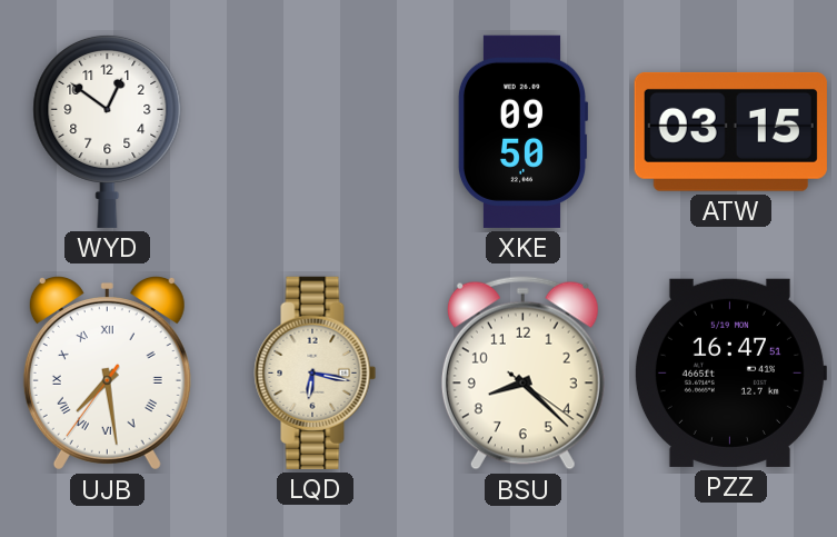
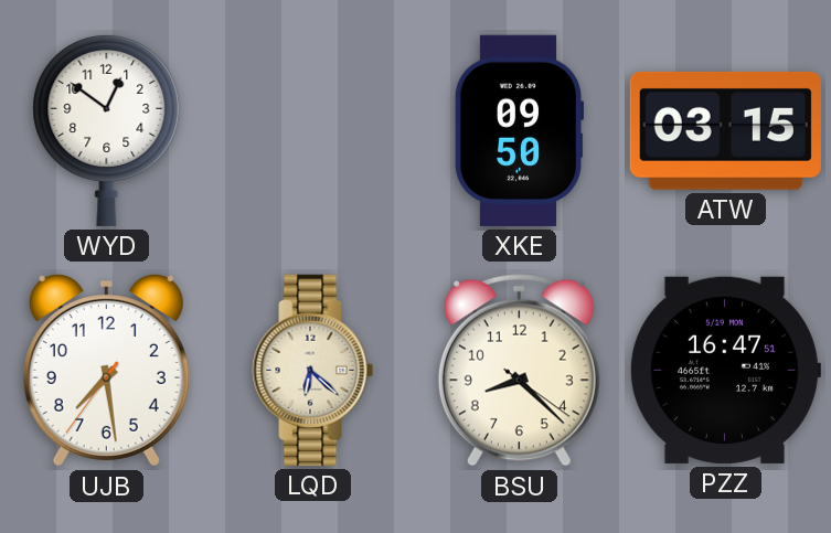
UJB numerals: Roman -> Arabic (106, 370)
LQD: 6:17 -> 6:22 (313, 370)
